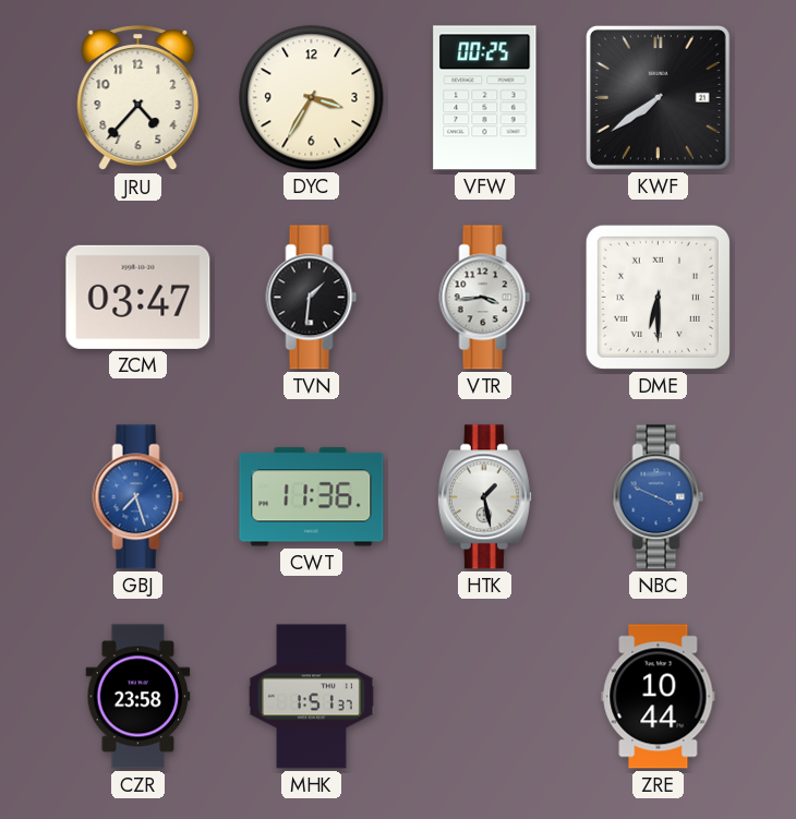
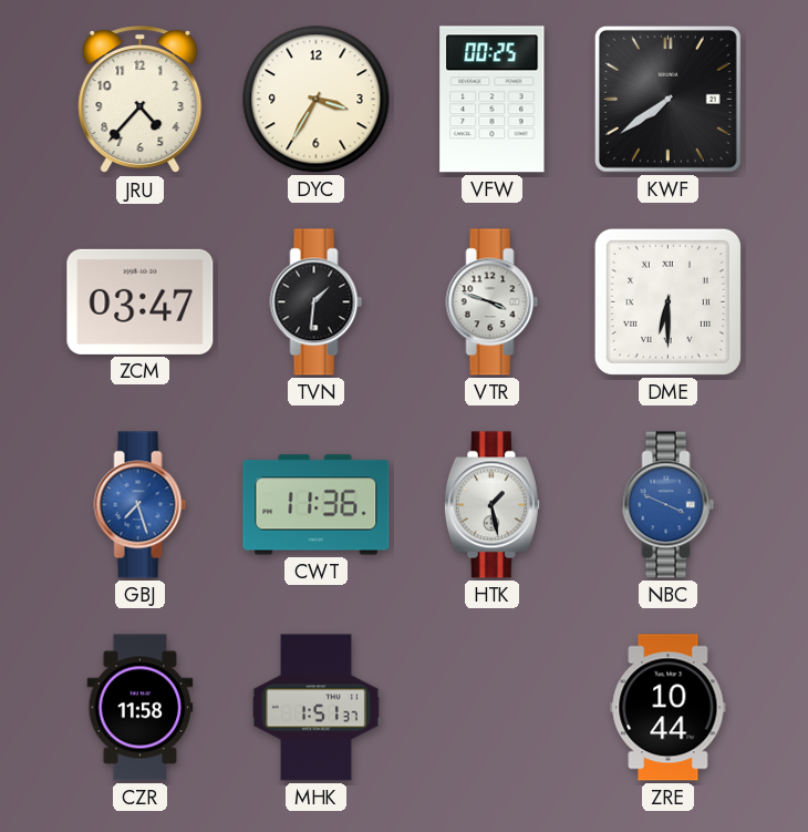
VTR: 3:44 -> 3:48 (493, 302)
CZR: 23:58 -> 11:58 (141, 708)
